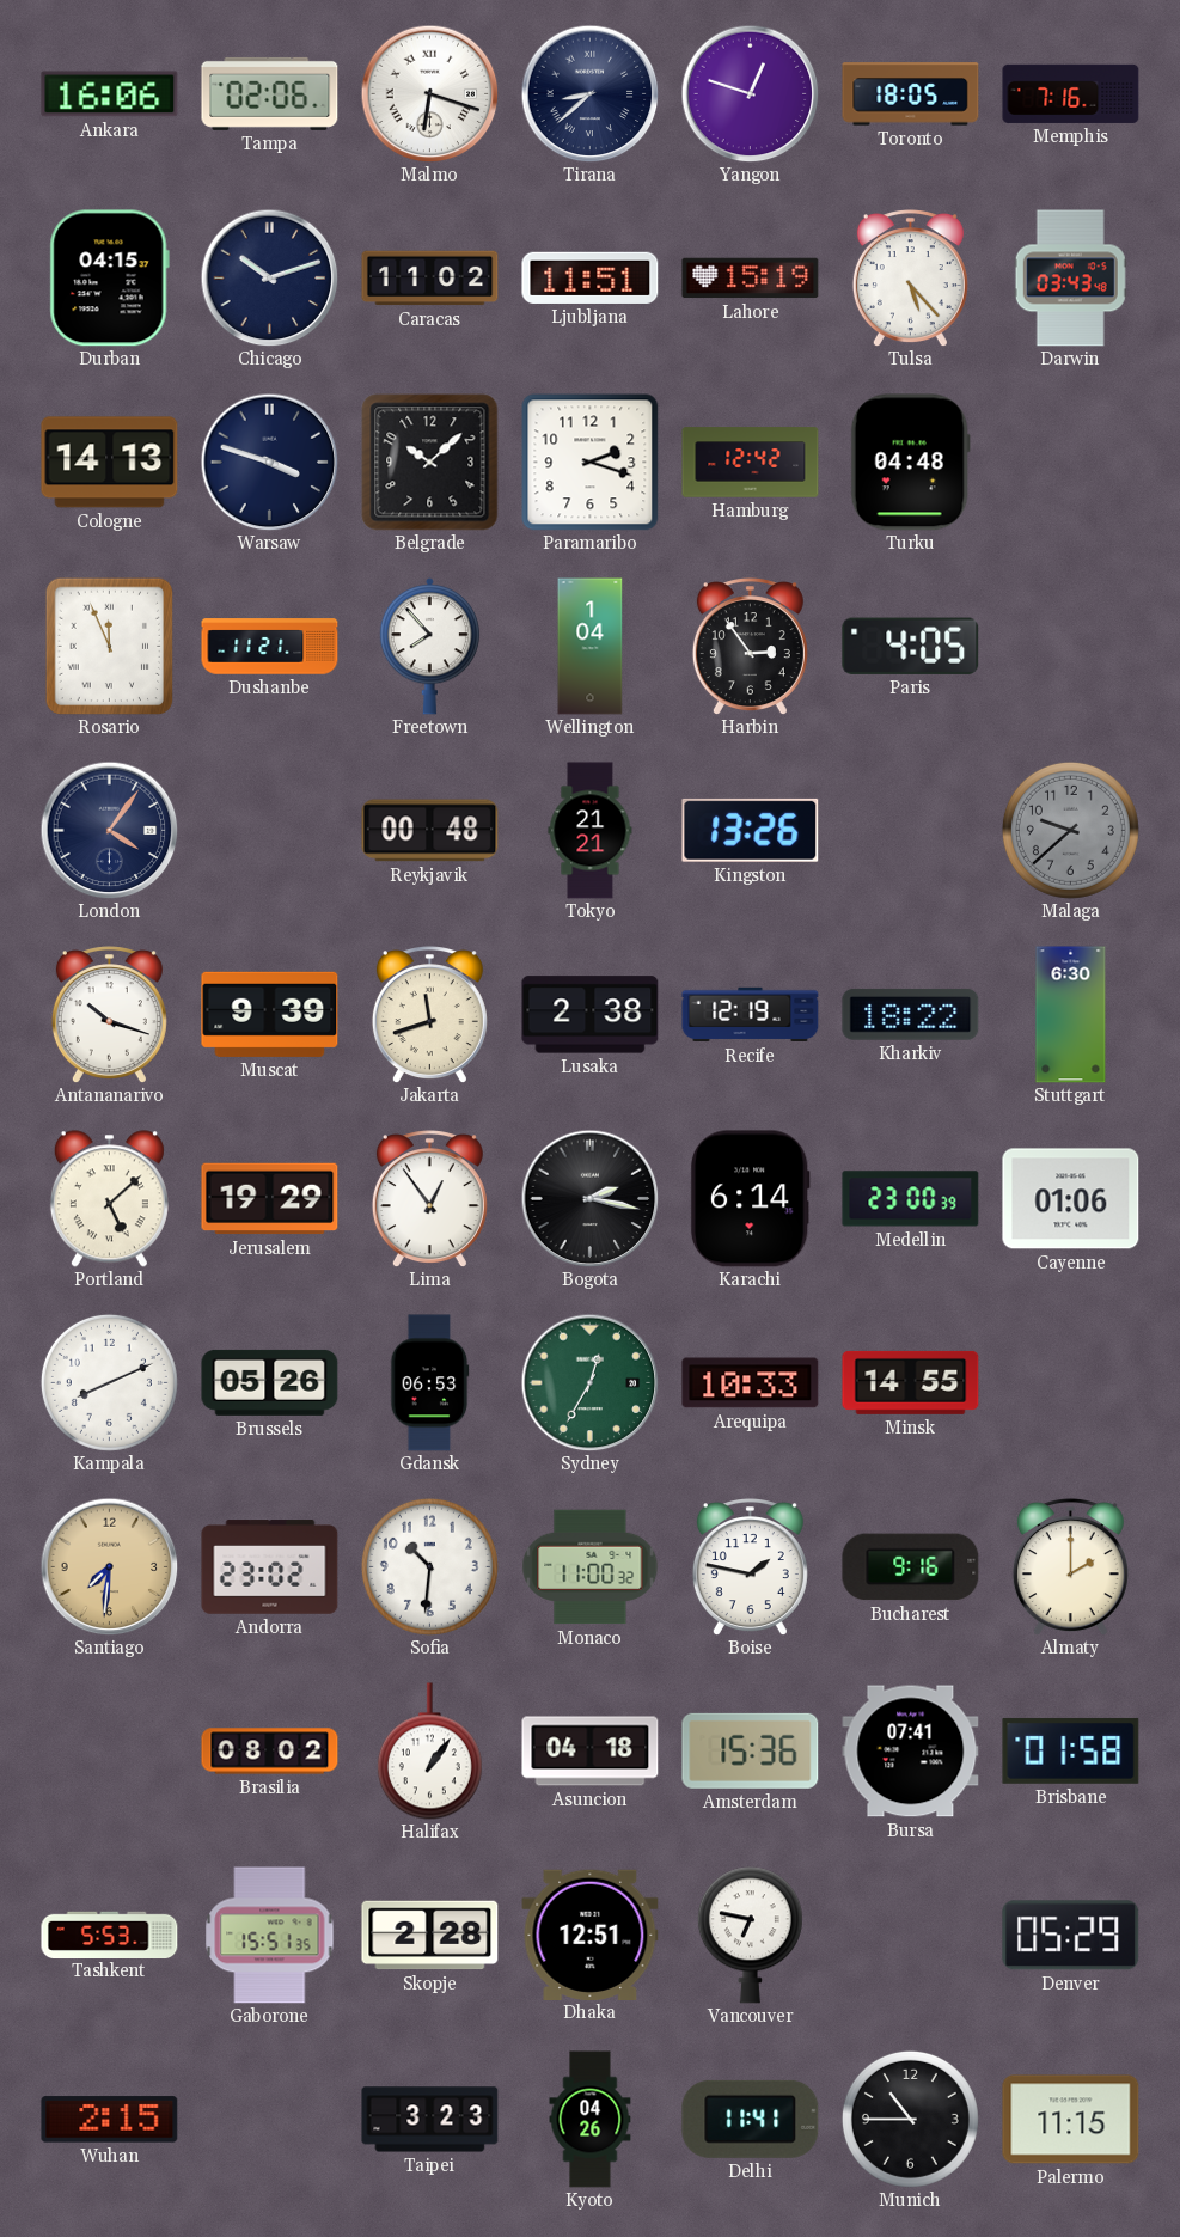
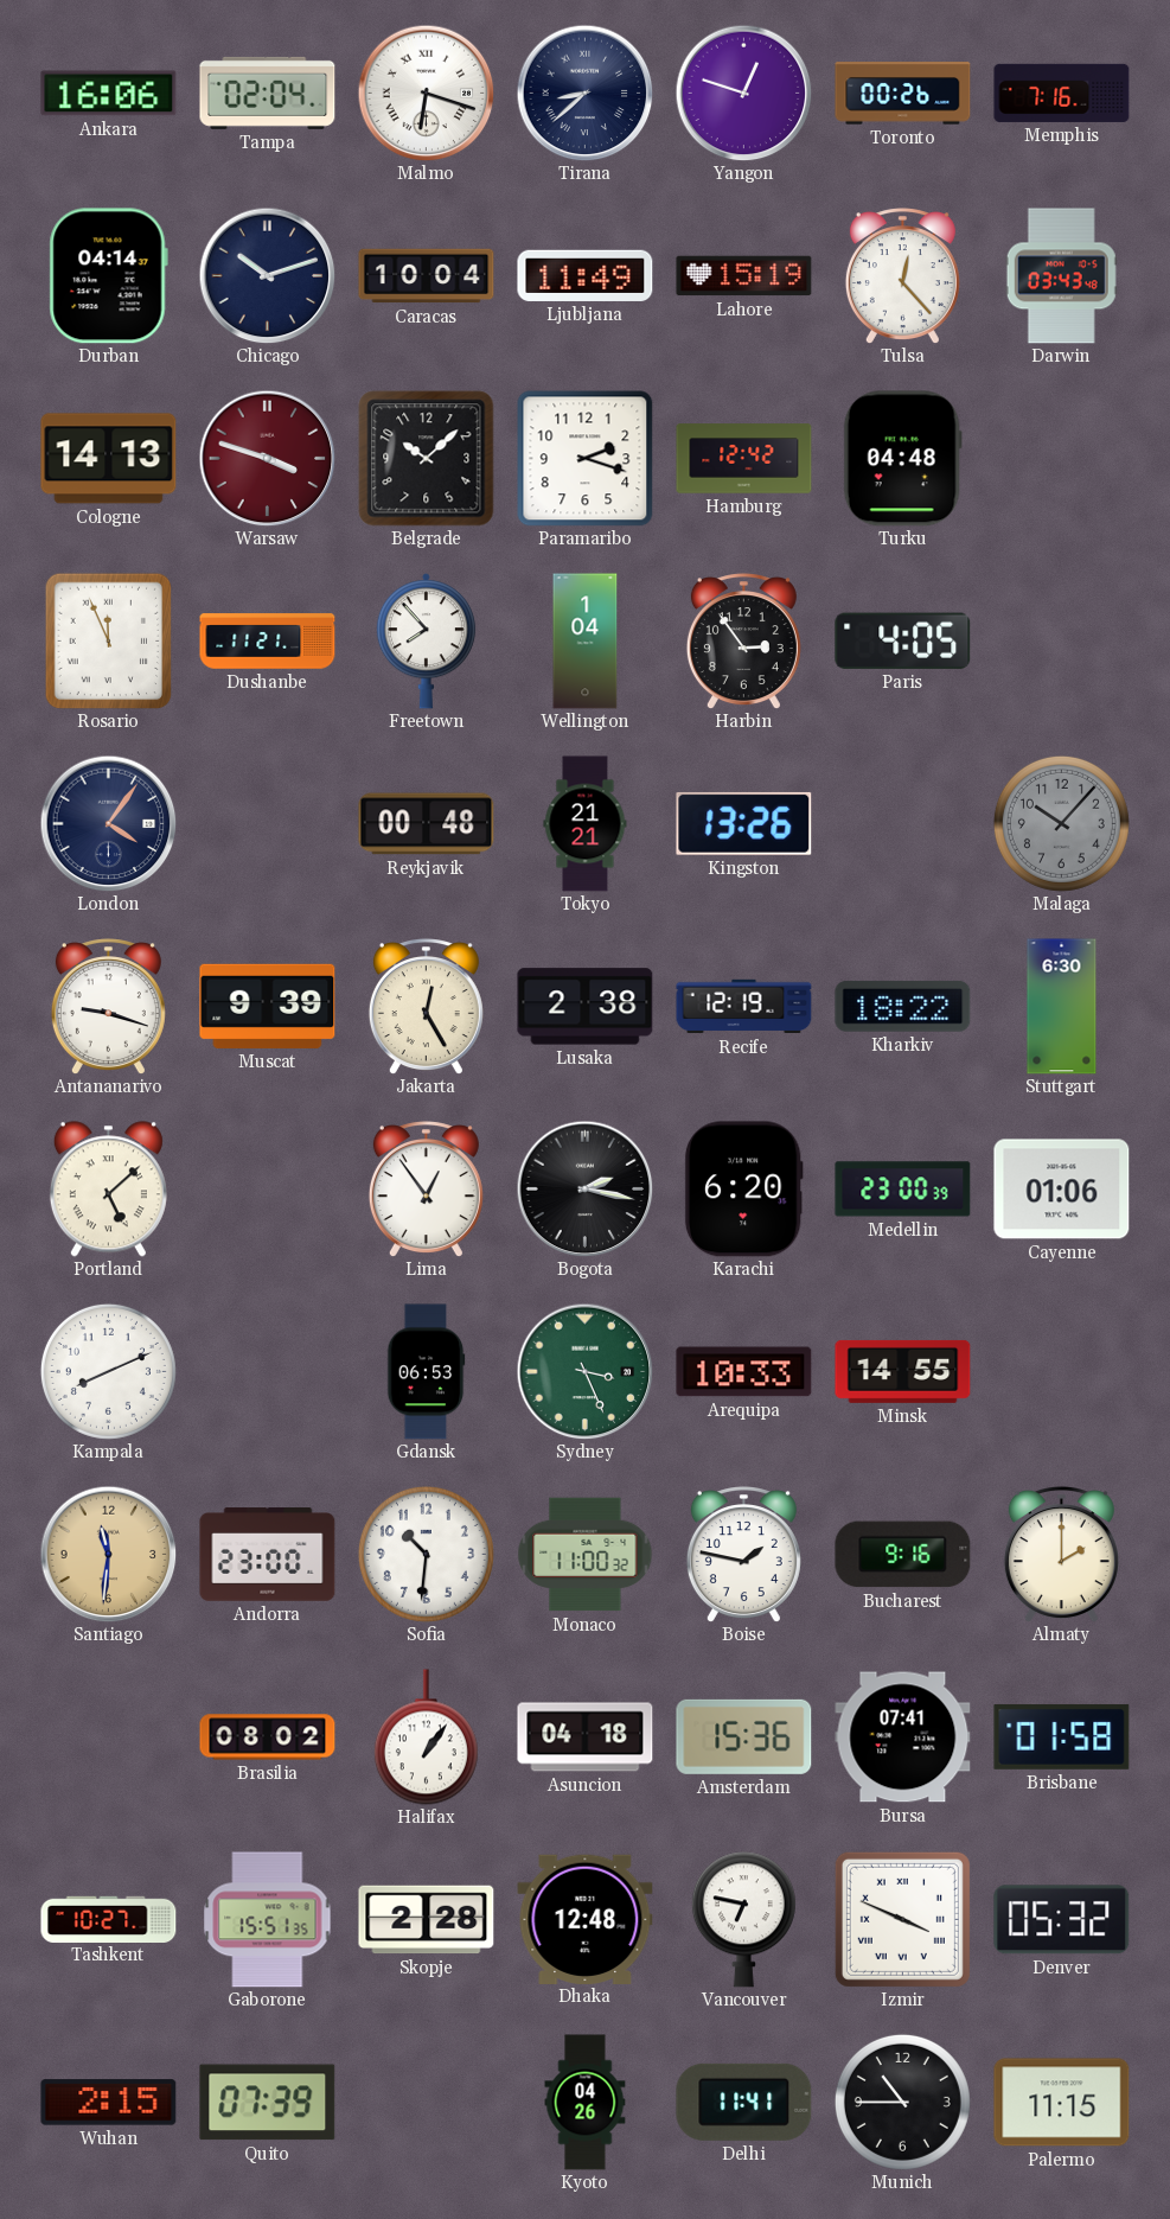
Tampa: 02:06 -> 02:04 (268, 93)
Toronto: 18:05 -> 00:26 (903, 94)
Durban: 04:15 -> 04:14 (108, 276)
Caracas: 11:02 -> 10:04 (427, 276)
Ljubljana: 11:51 -> 11:49 (586, 275)
Tulsa: 5:23 -> 12:23 (902, 276)
Warsaw dial: navy -> burgundy (267, 458)
Malaga: 9:38 -> 10:07 (1061, 823)
Antananarivo: 10:18 -> 9:18 (108, 1007)
Jakarta: 11:42 -> 12:25 (426, 1007)
Jerusalem: 19:29 -> none (270, 1199)
Karachi: 6:14 -> 6:20 (743, 1190)
Brussels: 05:26 -> none (270, 1382)
Sydney: 12:35 -> 3:26 (584, 1371)
Santiago: 7:31 -> 11:31 (108, 1554)
Andorra: 23:02 -> 23:00 (268, 1555)
Tashkent: 5:53 -> 10:27 (109, 1919)
Dhaka: 12:51 -> 12:48 (586, 1919)
Izmir: none -> 3:49 (902, 1919)
Denver: 05:29 -> 05:32 (1062, 1920)
Quito: none -> 07:39 (268, 2103)
Taipei: 3:23 -> none (430, 2120)
